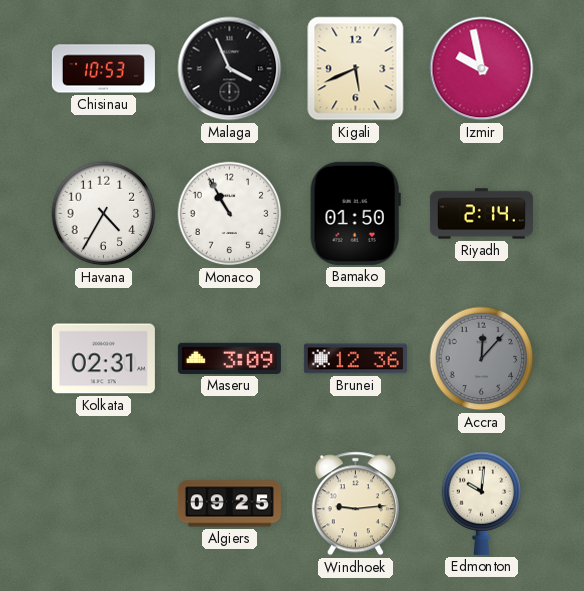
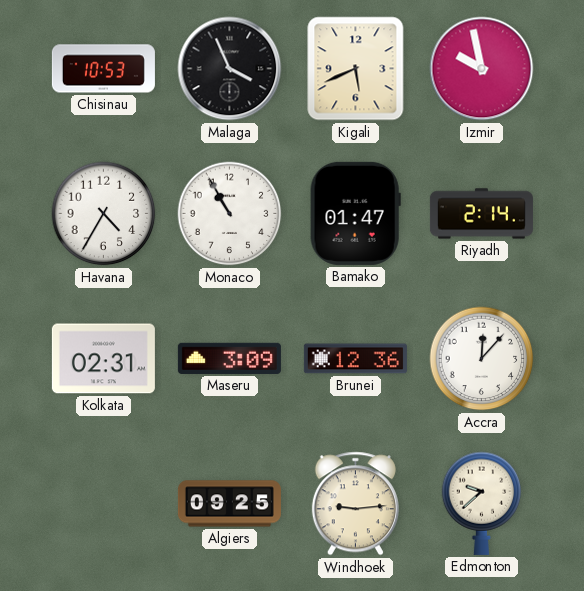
Bamako: 01:50 -> 01:47 (355, 213)
Accra dial: grey -> white (482, 359)
Edmonton: 10:01 -> 9:38 (482, 503)
